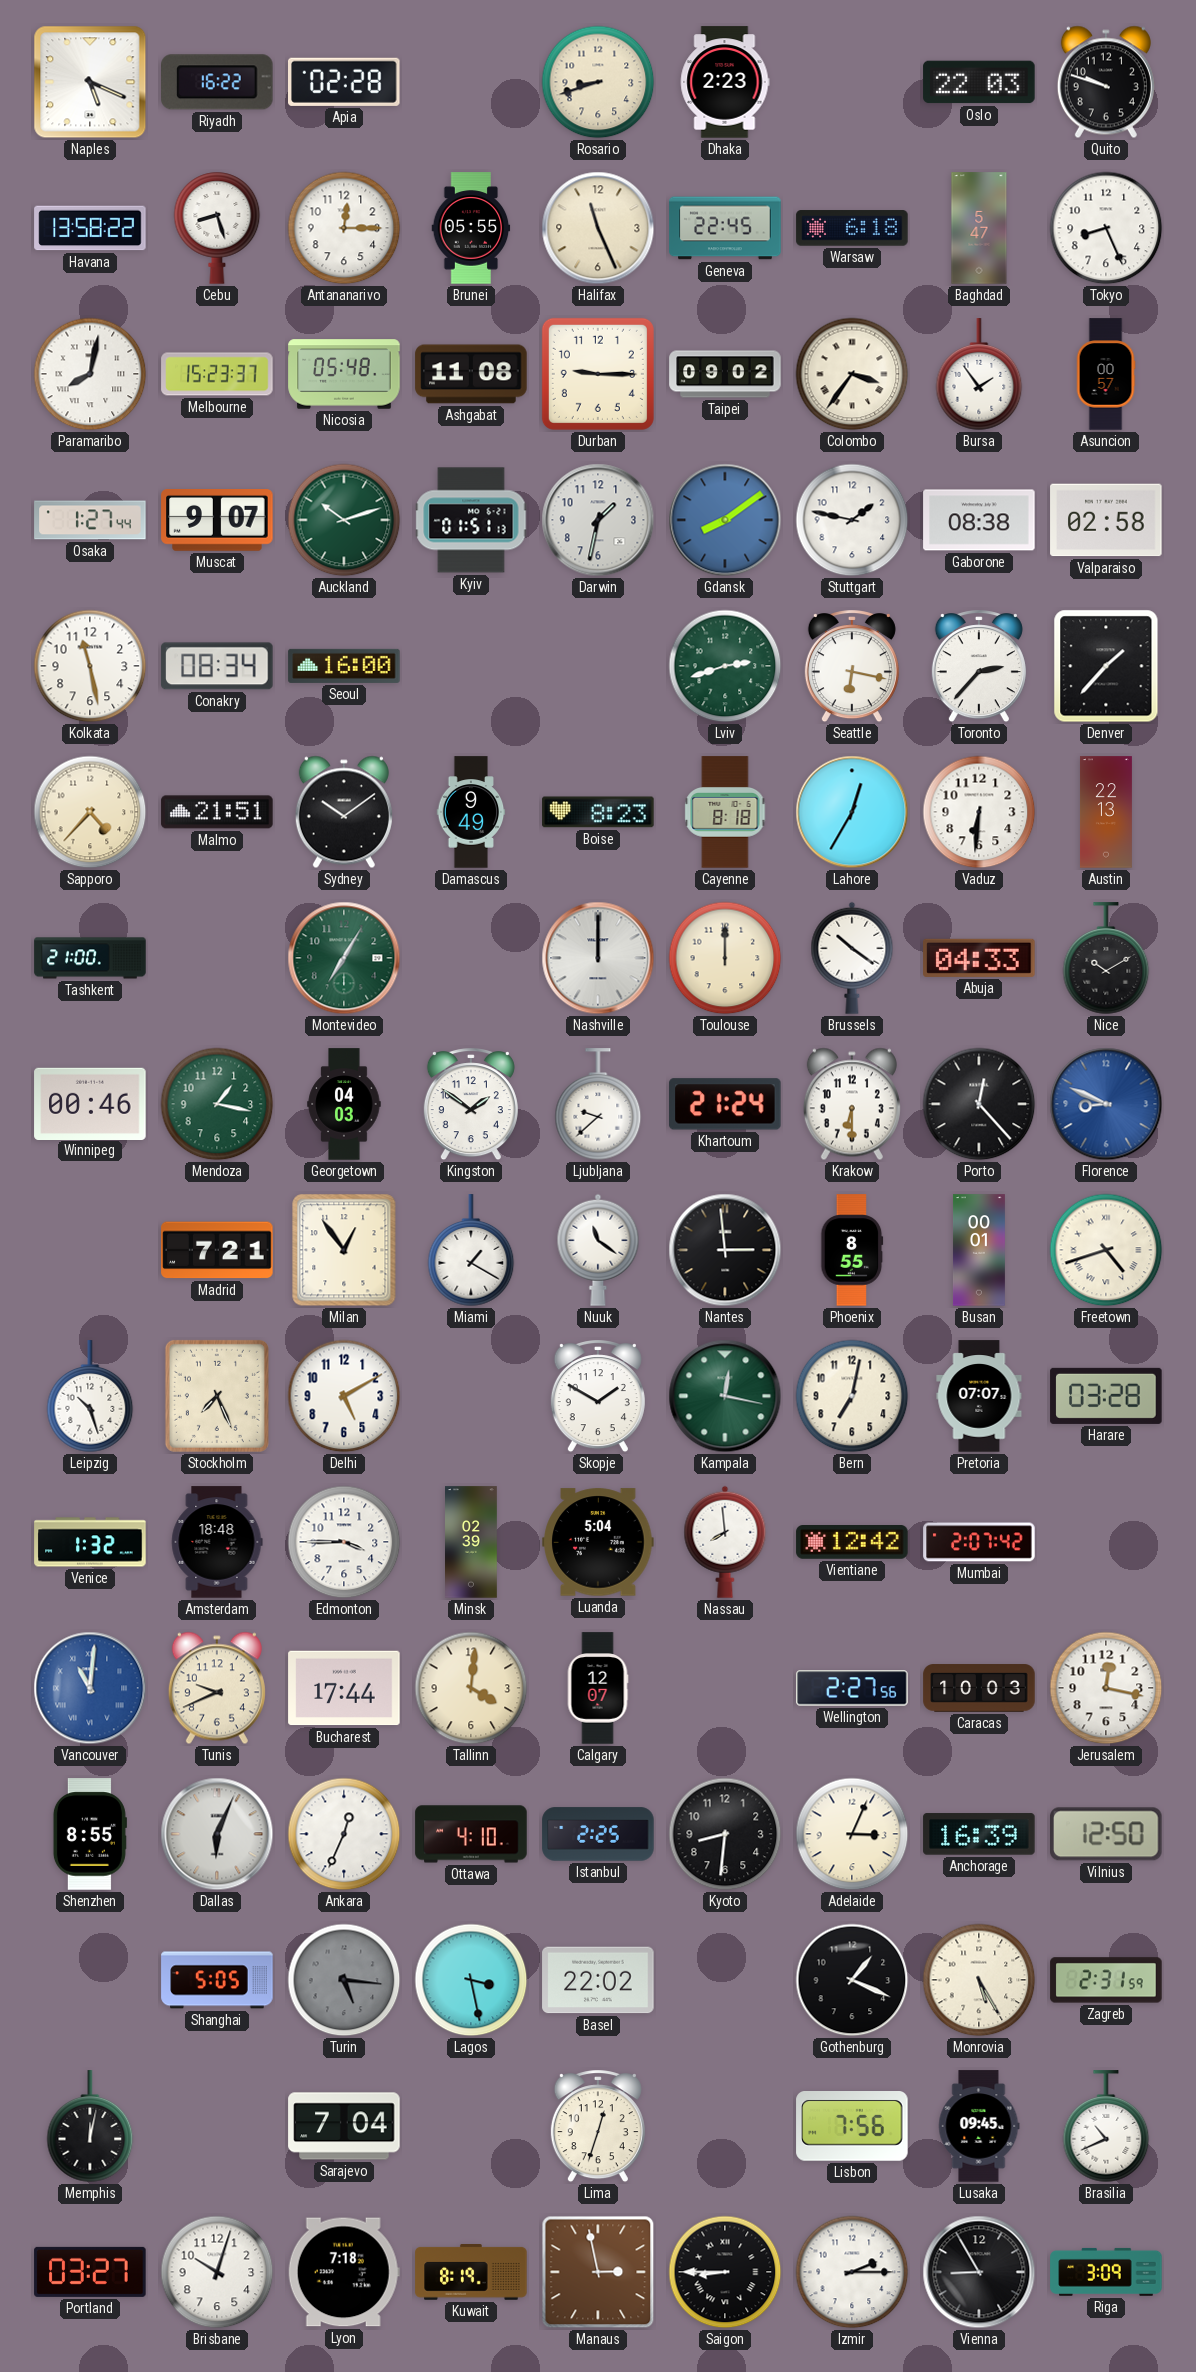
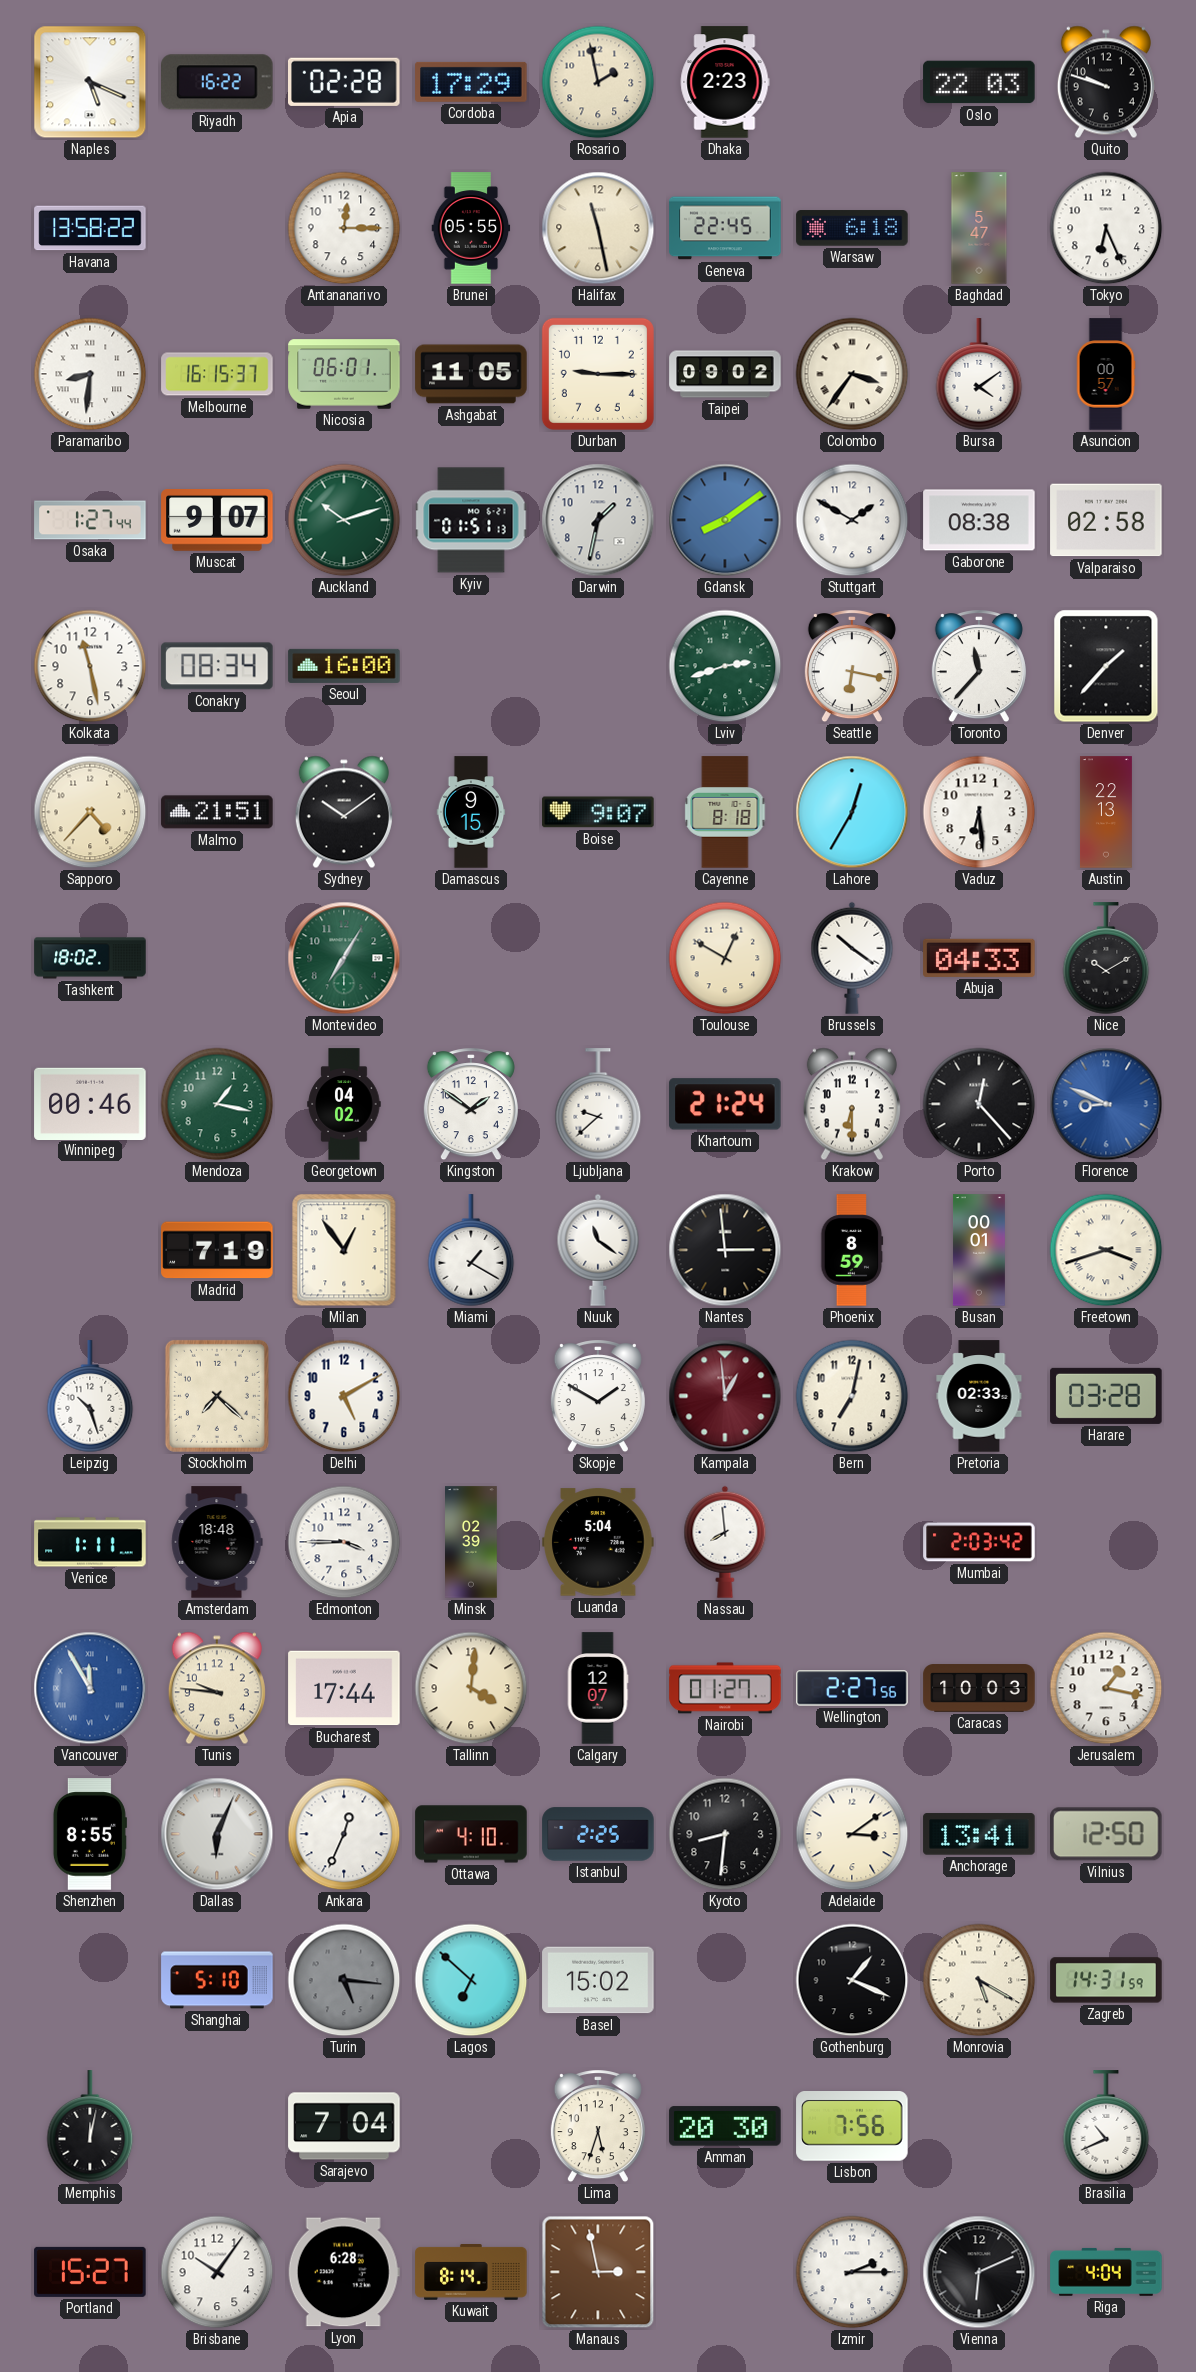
Cordoba: none -> 17:29 (471, 82)
Rosario: 8:42 -> 1:58 (598, 82)
Cebu: 8:27 -> none (217, 228)
Halifax: 11:26 -> 11:28 (598, 228)
Tokyo: 8:26 -> 6:26 (1106, 228)
Paramaribo: 8:02 -> 8:31 (90, 374)
Melbourne: 15:23 -> 16:15 (217, 374)
Nicosia: 05:48 -> 06:01 (344, 374)
Ashgabat: 11:08 -> 11:05 (471, 374)
Bursa: 1:54 -> 4:09 (979, 375)
Stuttgart: 1:47 -> 1:50 (852, 520)
Toronto: 2:37 -> 11:37 (979, 667)
Damascus: 9:49 -> 9:15 (471, 812)
Boise: 8:23 -> 9:07 (598, 812)
Vaduz: 6:31 -> 6:29 (979, 812)
Tashkent: 21:00 -> 18:02 (90, 958)
Nashville: 12:00 -> none (598, 958)
Toulouse: 12:00 -> 12:50 (725, 958)
Georgetown: 04:03 -> 04:02 (344, 1104)
Madrid: 7:21 -> 7:19 (217, 1250)
Phoenix: 8:55 -> 8:59 (852, 1250)
Freetown: 4:42 -> 3:42 (1106, 1250)
Stockholm: 7:26 -> 7:22 (217, 1396)
Kampala: 12:17 -> 12:59 (725, 1396)
Kampala dial: green -> burgundy (725, 1396)
Pretoria: 07:07 -> 02:33 (979, 1396)
Venice: 1:32 -> 1:11 (90, 1542)
Vientiane: 12:42 -> none (852, 1543)
Mumbai: 2:07 -> 2:03 (979, 1542)
Vancouver: 11:01 -> 11:55 (90, 1688)
Tunis: 9:41 -> 9:46 (217, 1688)
Nairobi: none -> 01:27 (725, 1688)
Jerusalem: 12:17 -> 1:17 (1106, 1688)
Adelaide: 3:04 -> 3:09 (852, 1834)
Anchorage: 16:39 -> 13:41 (979, 1834)
Shanghai: 5:05 -> 5:10 (217, 1980)
Lagos: 3:28 -> 6:52 (471, 1980)
Basel: 22:02 -> 15:02 (598, 1980)
Monrovia: 5:25 -> 5:20 (979, 1980)
Zagreb: 2:31 -> 14:31 (1106, 1980)
Lima: 12:33 -> 5:33 (598, 2127)
Amman: none -> 20:30 (725, 2126)
Lusaka: 09:45 -> none (979, 2126)
Portland: 03:27 -> 15:27 (90, 2272)
Brisbane: 10:03 -> 10:06 (217, 2272)
Lyon: 7:18 -> 6:28 (344, 2272)
Kuwait: 8:19 -> 8:14 (471, 2273)
Saigon: 8:45 -> none (725, 2272)
Vienna: 8:55 -> 6:11 (979, 2272)
Riga: 3:09 -> 4:04 (1106, 2272)
